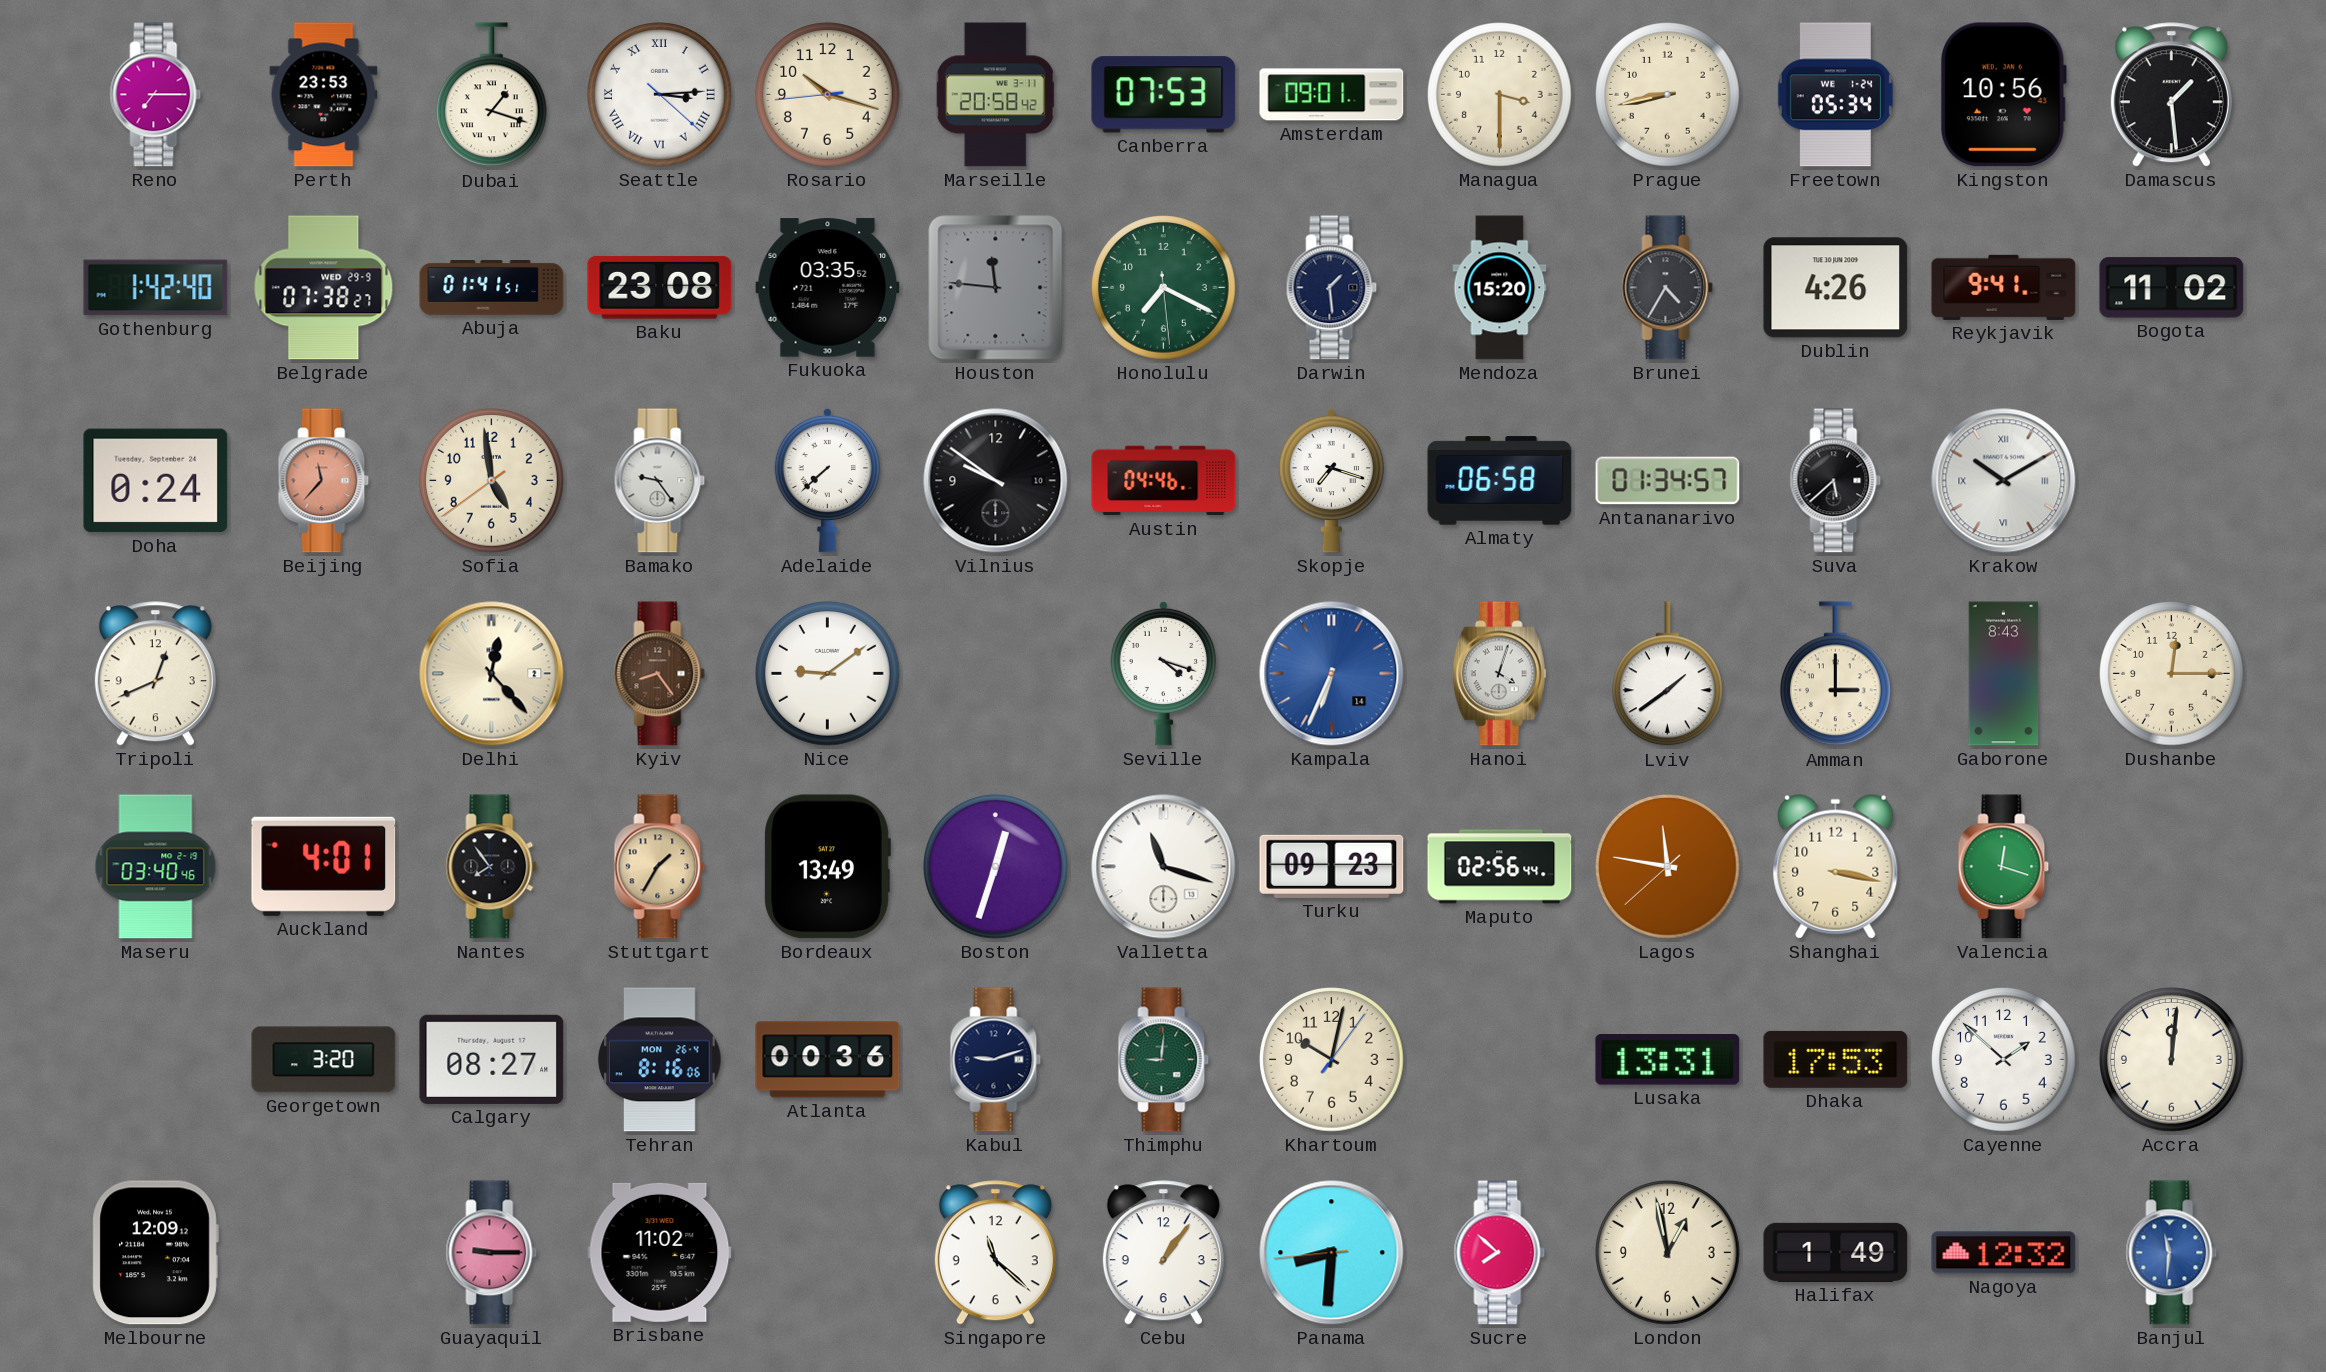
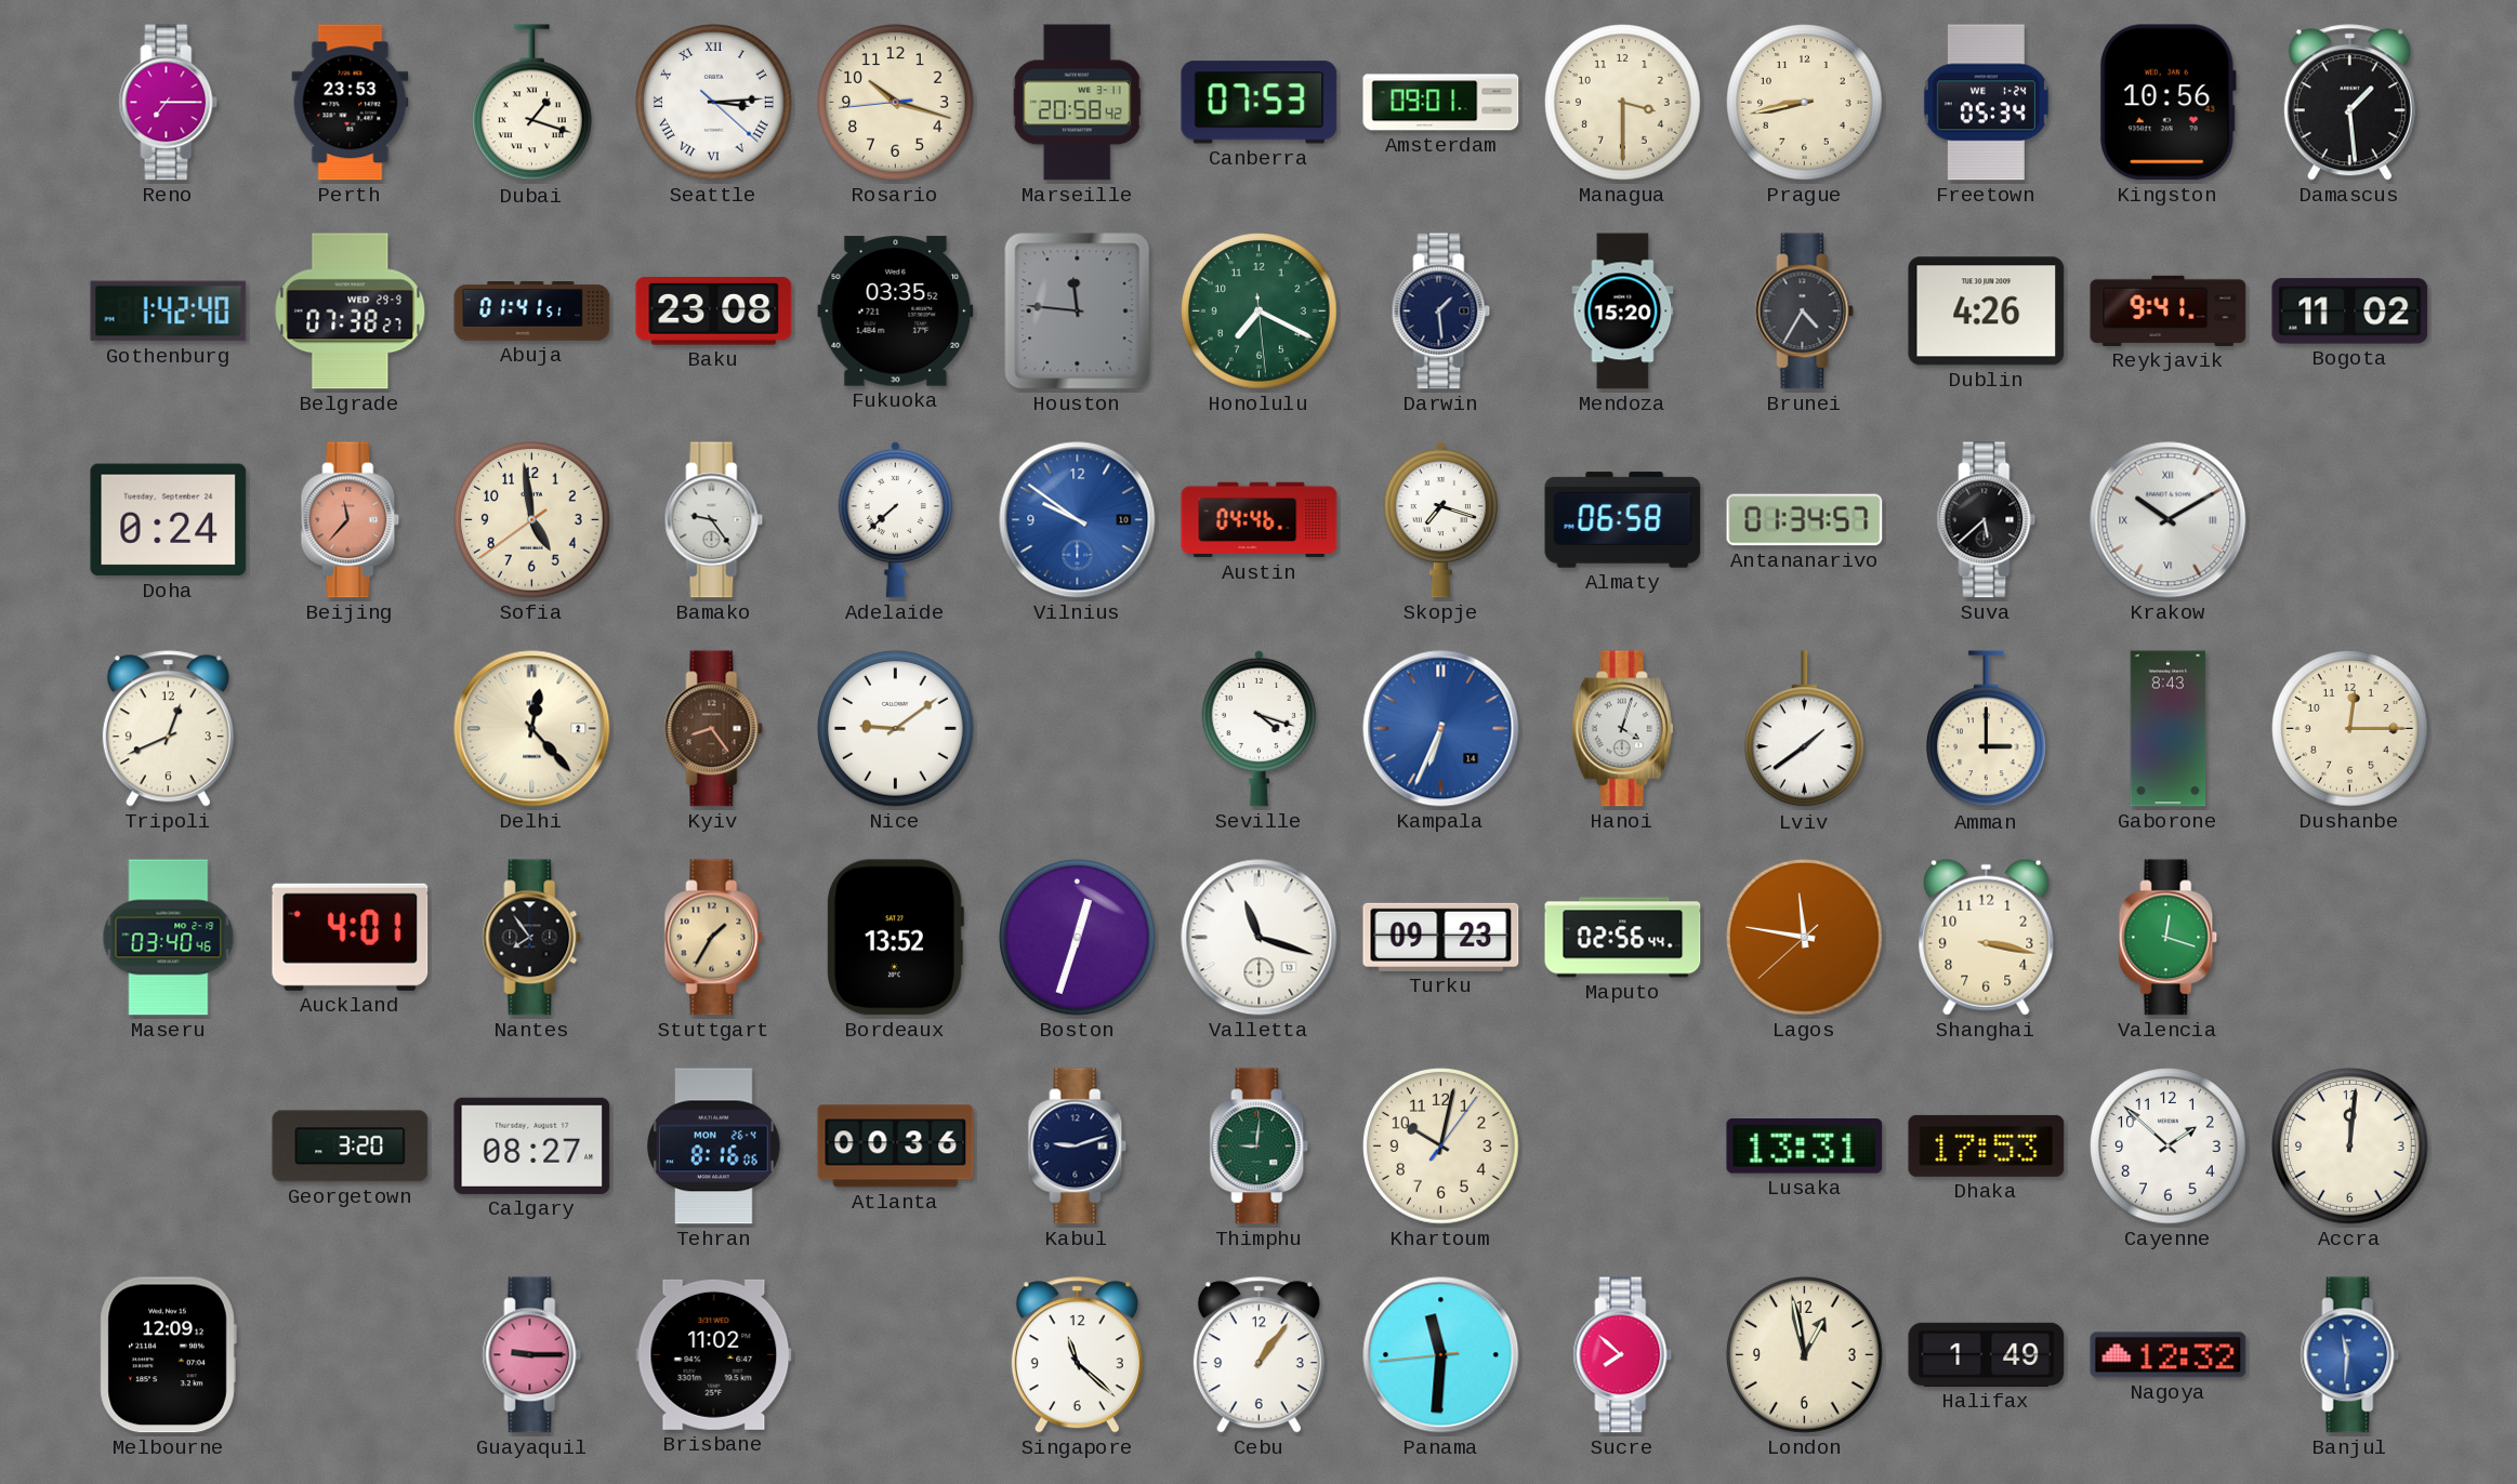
Vilnius dial: black -> blue (1078, 520)
Bordeaux: 13:49 -> 13:52 (895, 938)
Panama: 8:30 -> 11:30 (1441, 1355)
